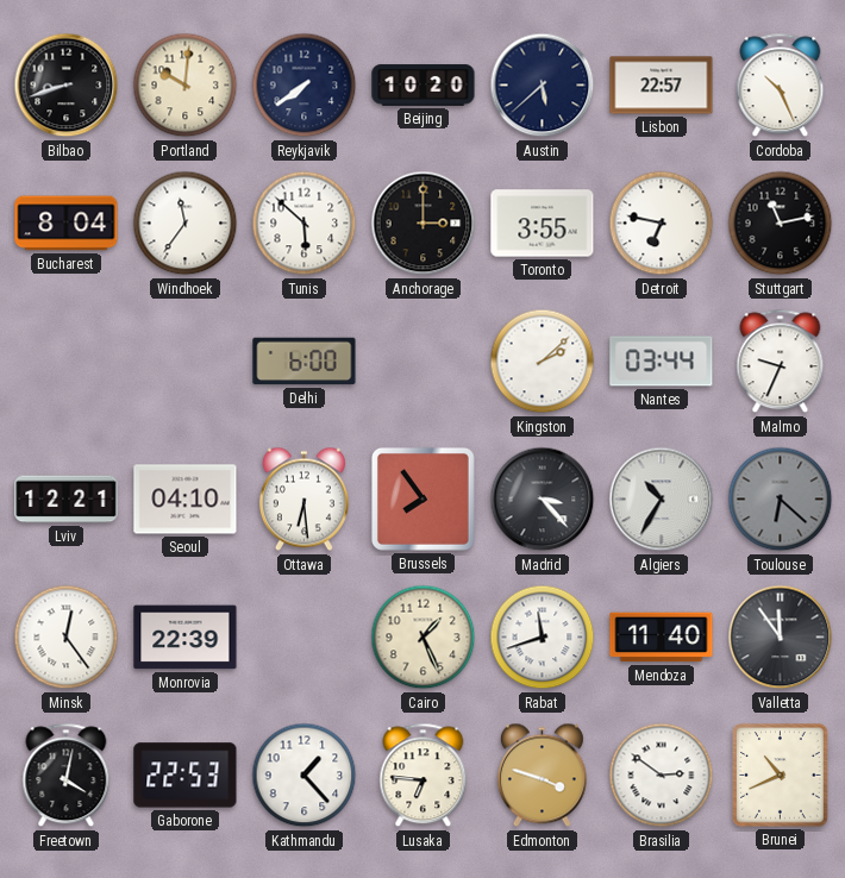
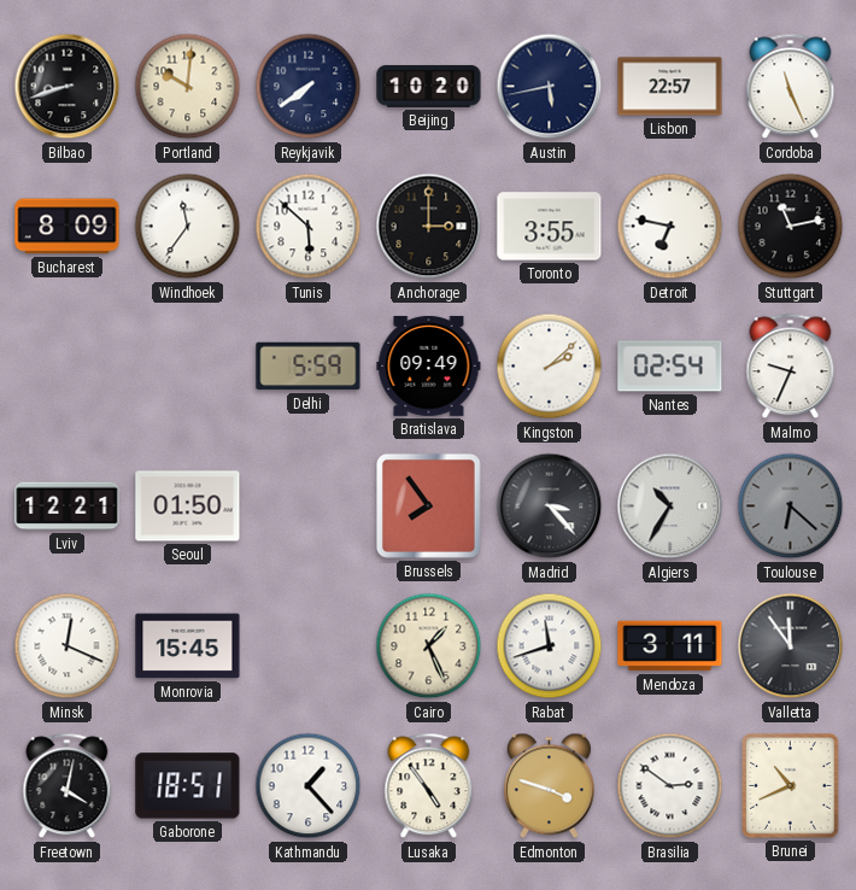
Austin: 5:38 -> 5:43 (550, 87)
Cordoba: 10:26 -> 11:26 (791, 87)
Bucharest: 8:04 -> 8:09 (68, 227)
Delhi: 6:00 -> 5:59 (309, 367)
Bratislava: none -> 09:49 (429, 365)
Nantes: 03:44 -> 02:54 (670, 367)
Seoul: 04:10 -> 01:50 (188, 507)
Ottawa: 6:29 -> none (303, 500)
Minsk: 12:24 -> 12:19 (68, 646)
Monrovia: 22:39 -> 15:45 (188, 646)
Mendoza: 11:40 -> 3:11 (670, 646)
Gaborone: 22:53 -> 18:51 (188, 786)
Lusaka: 6:46 -> 4:54 (429, 786)
